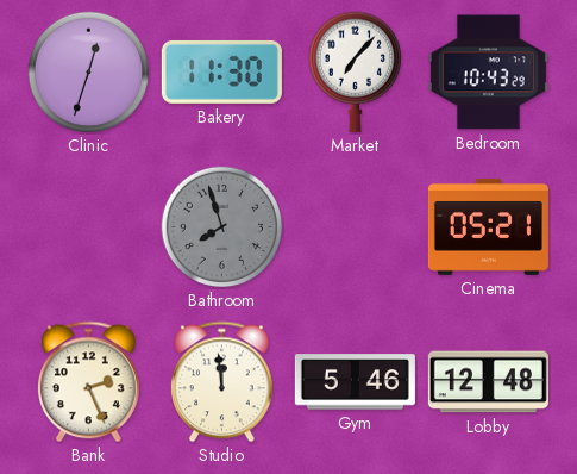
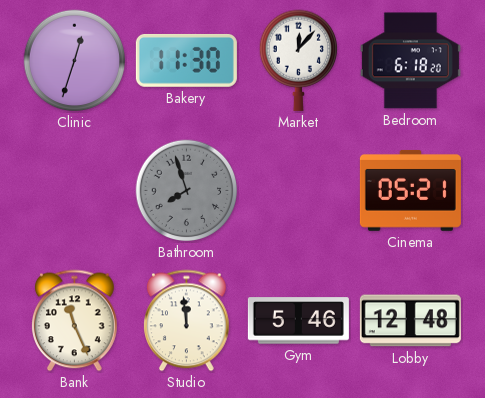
Market: 7:07 -> 12:07 (298, 60)
Bedroom: 10:43 -> 6:18 (410, 61)
Bank: 2:26 -> 11:26 (75, 321)
